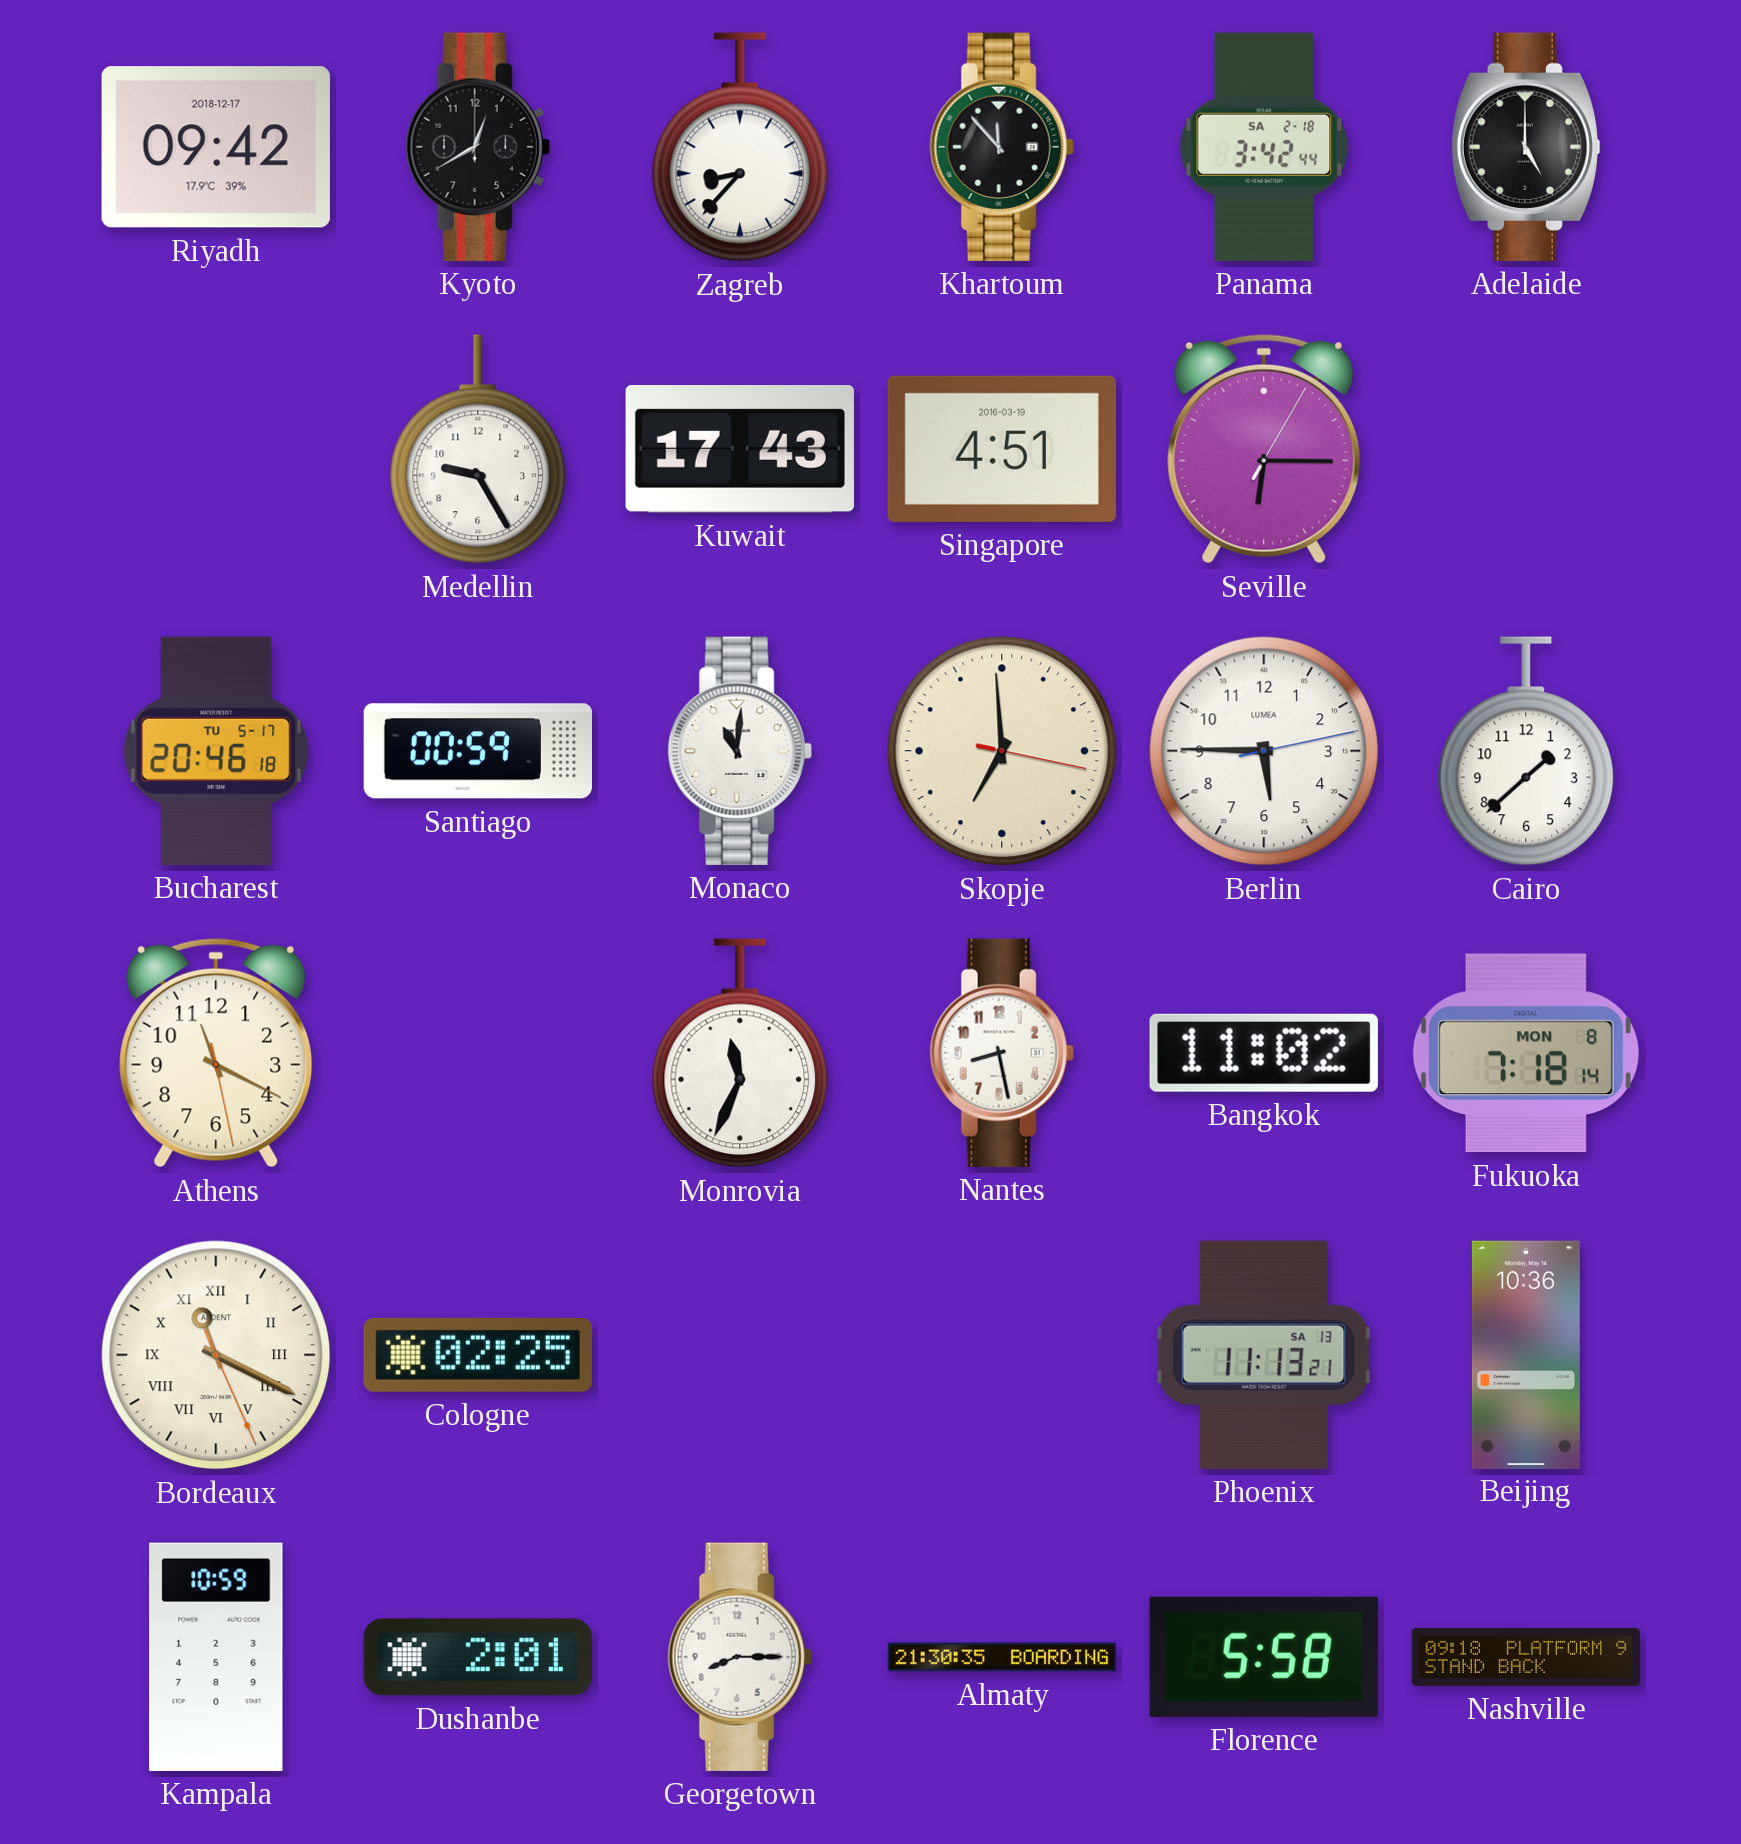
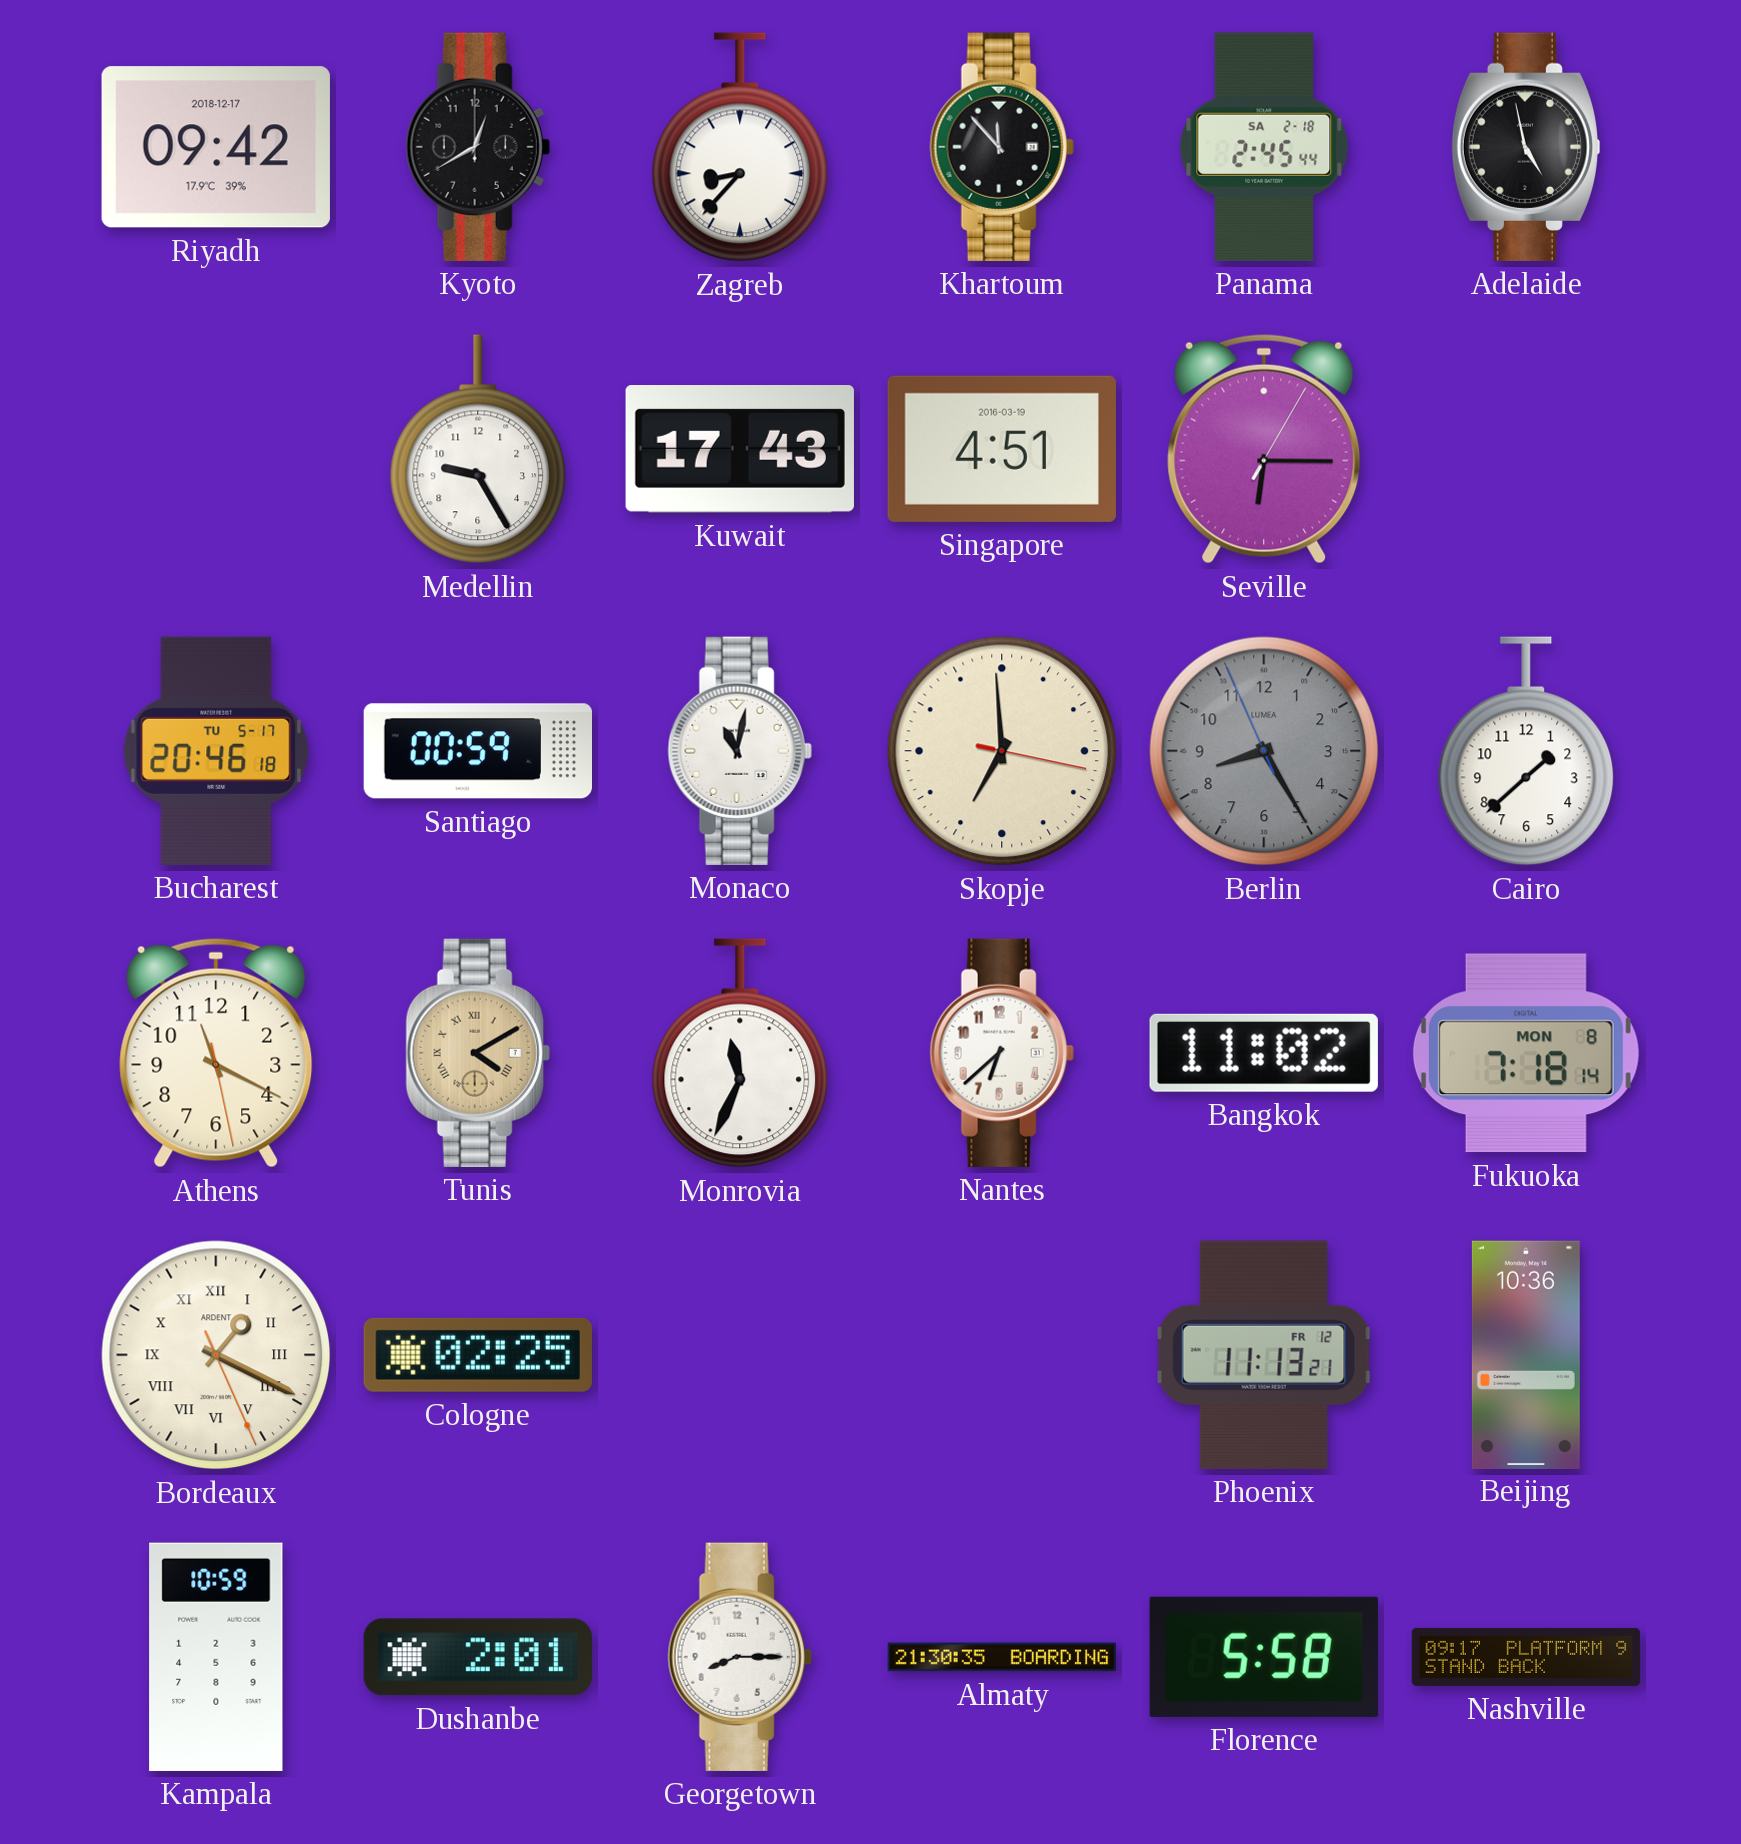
Panama: 3:42 -> 2:45 (1264, 147)
Adelaide: 5:00 -> 4:58 (1525, 147)
Monaco: 11:01 -> 11:02 (740, 751)
Berlin: 5:45 -> 8:24 (1264, 751)
Berlin dial: white -> grey (1264, 751)
Tunis: none -> 4:10 (478, 1053)
Nantes: 8:28 -> 6:38 (1002, 1053)
Bordeaux: 11:19 -> 1:19 (216, 1355)
Phoenix date: SA 13 -> FR 12 (1264, 1355)
Nashville: 09:18 -> 09:17 (1526, 1657)
